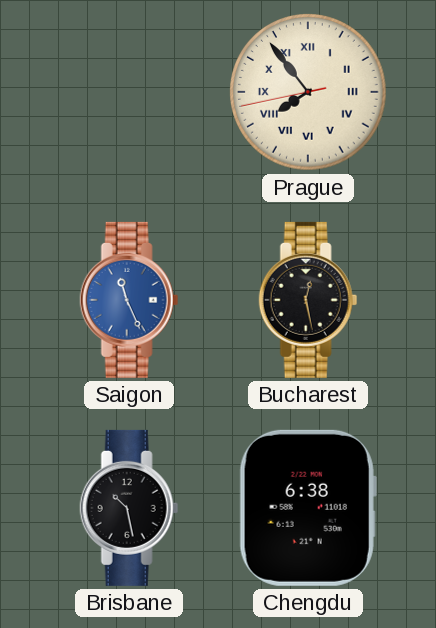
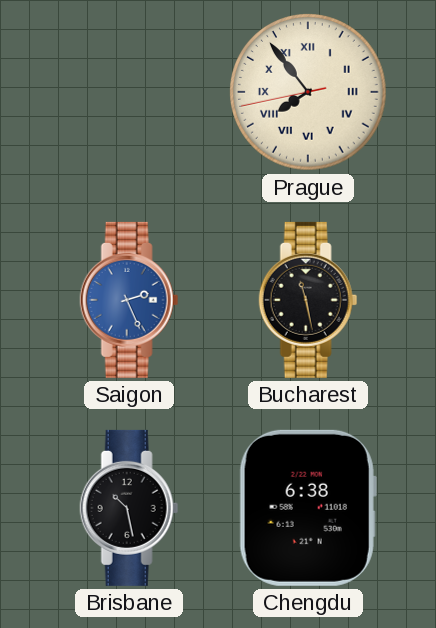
Saigon: 11:26 -> 2:26 (129, 300)
Bucharest: 12:28 -> 11:28 (308, 300)
